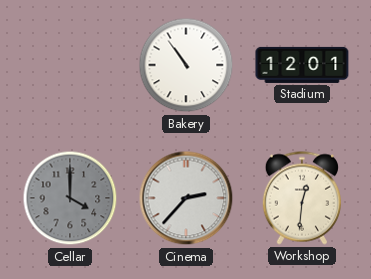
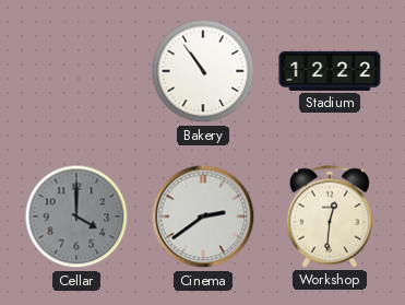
Stadium: 12:01 -> 12:22 (330, 71)
Cinema: 2:37 -> 2:39 (203, 216)
